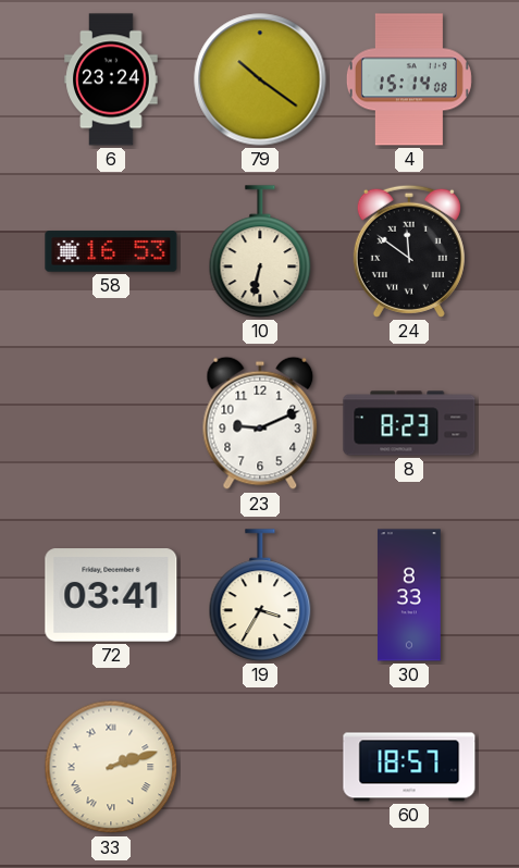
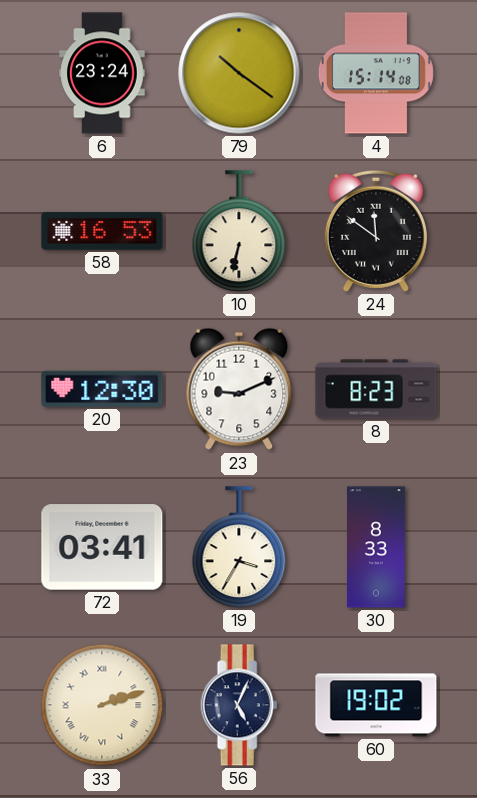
20: none -> 12:30 (102, 389)
56: none -> 5:04 (239, 705)
60: 18:57 -> 19:02 (376, 705)
